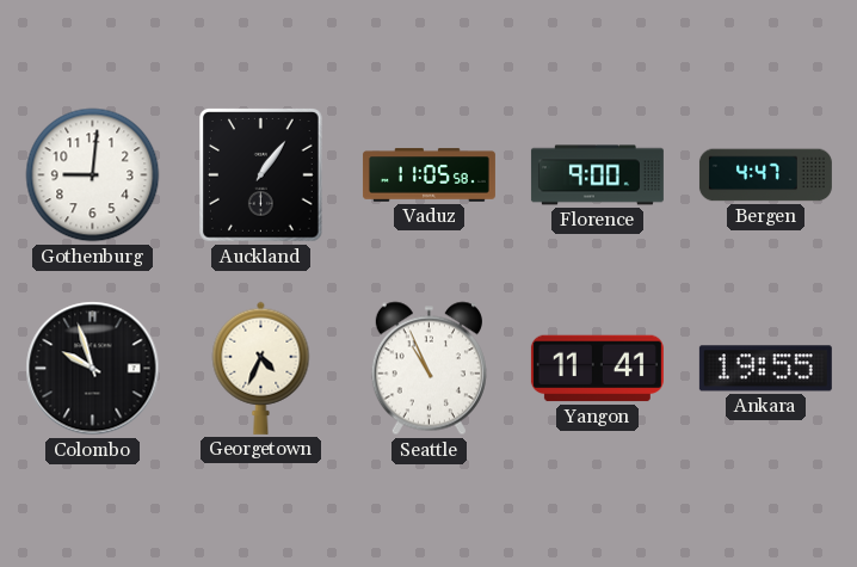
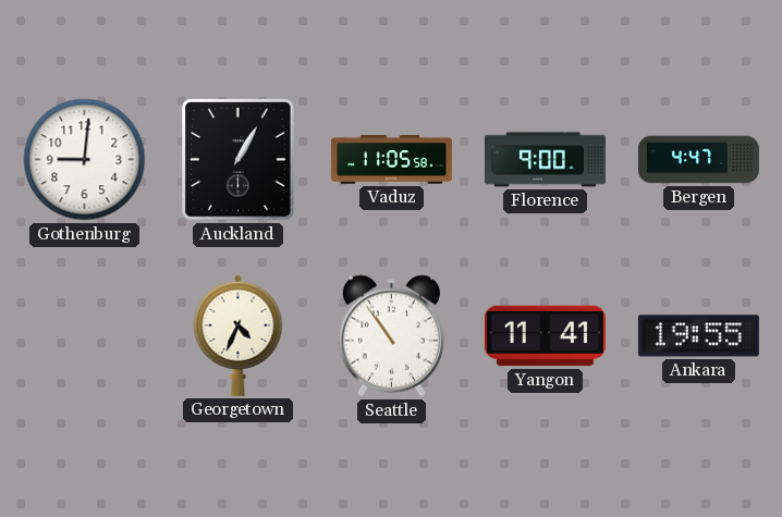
Auckland: 1:06 -> 1:05 (239, 160)
Colombo: 9:57 -> none (93, 369)
Seattle: 10:56 -> 10:54 (391, 336)
